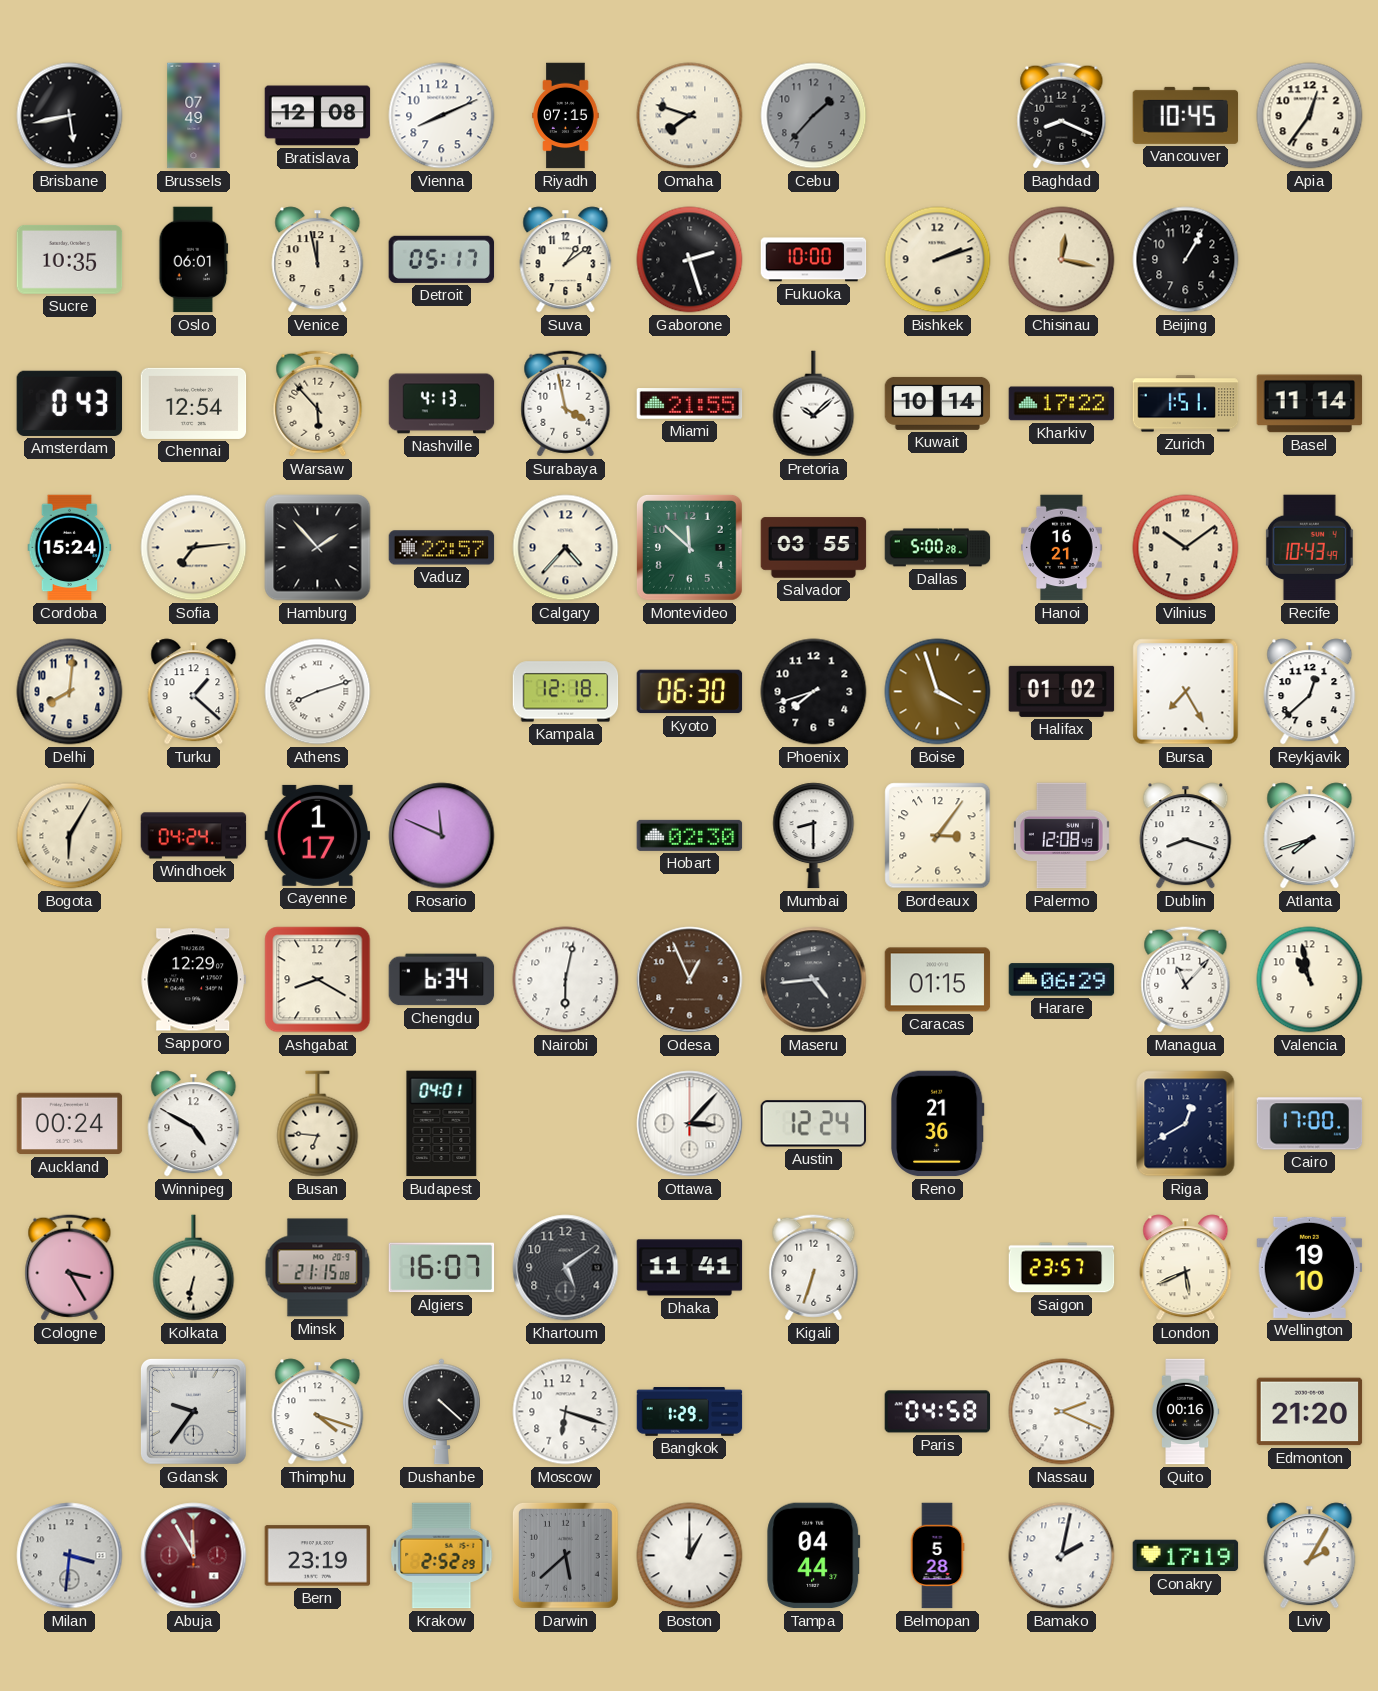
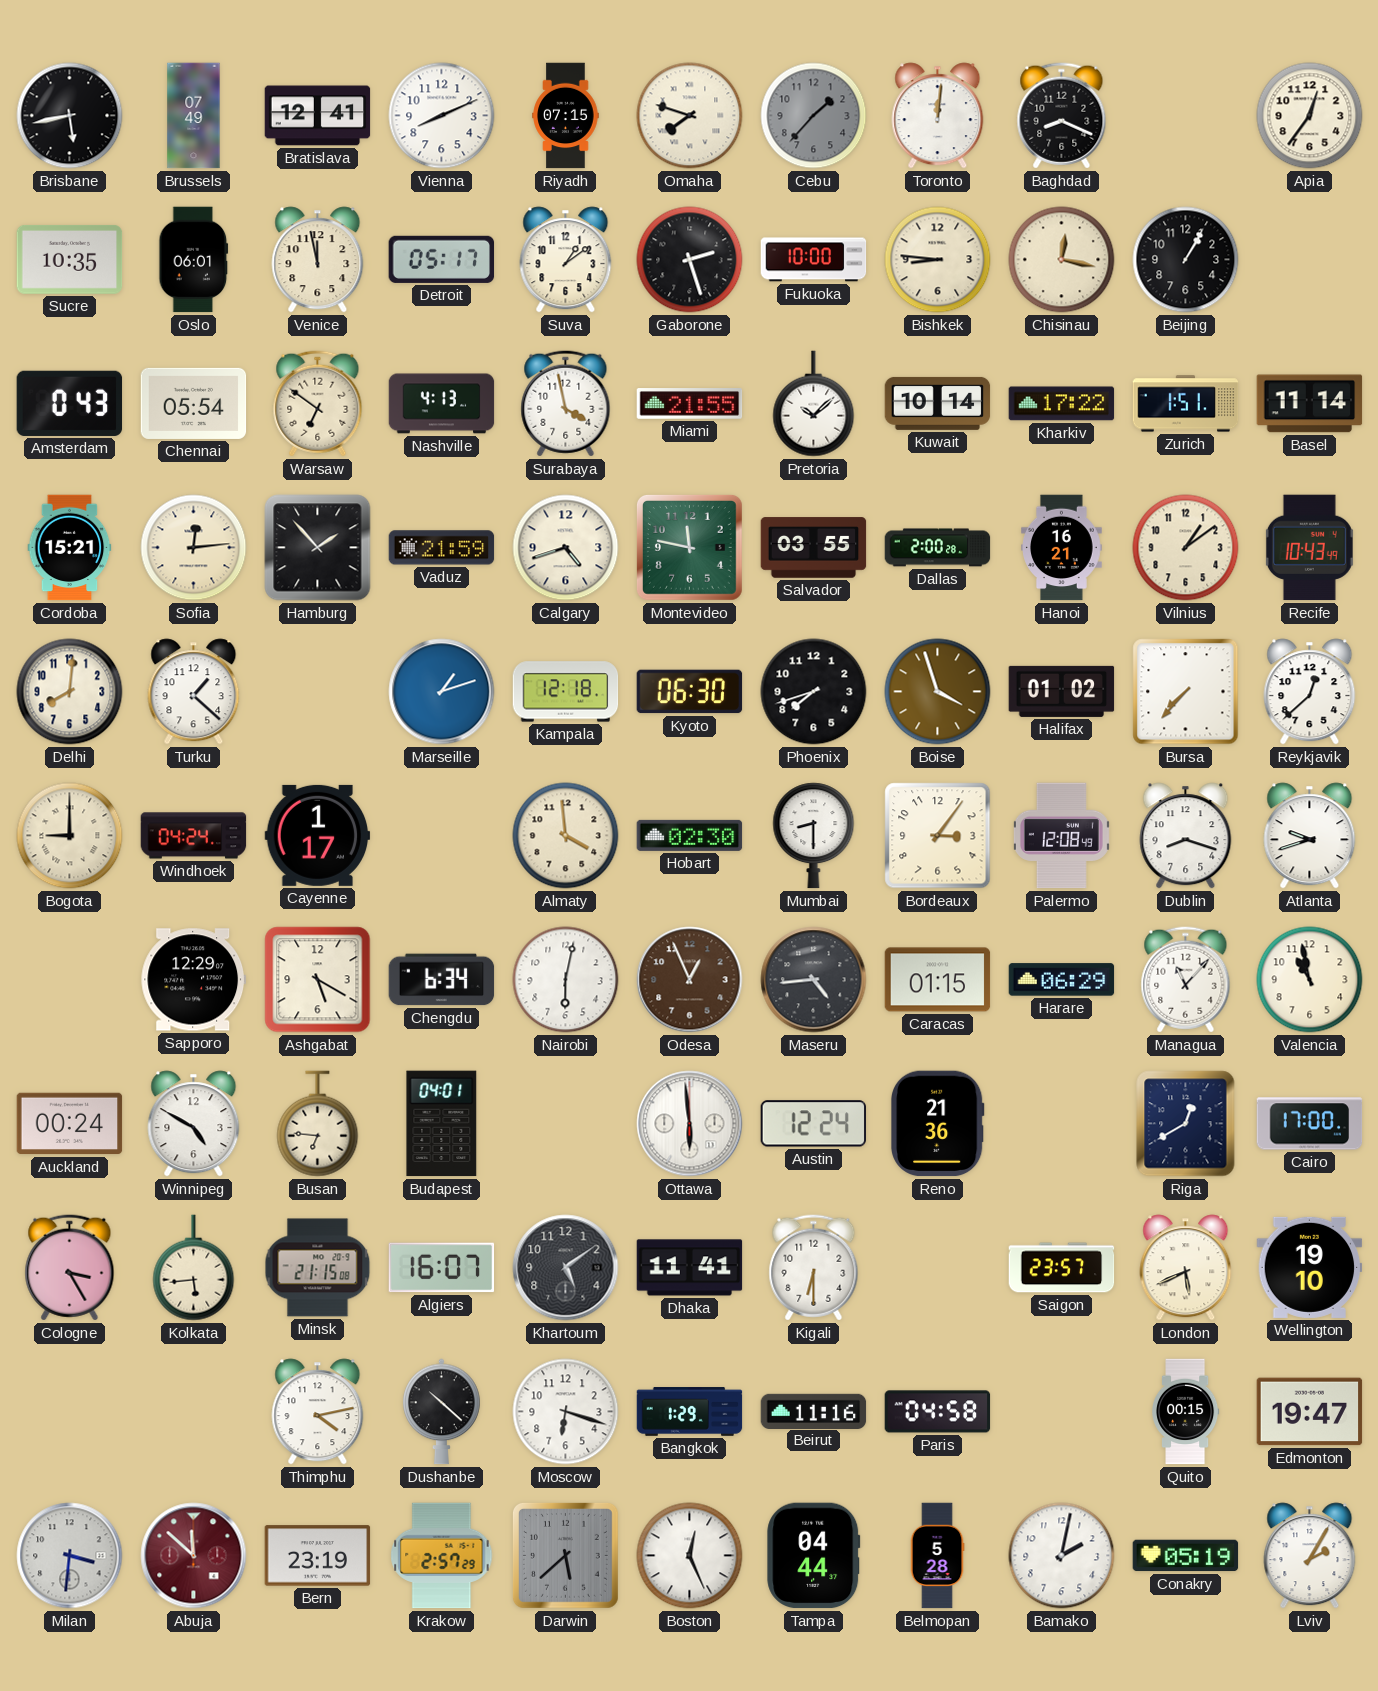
Bratislava: 12:08 -> 12:41 (318, 116)
Toronto: none -> 12:01 (938, 116)
Vancouver: 10:45 -> none (1186, 115)
Bishkek: 2:12 -> 8:46 (938, 260)
Chennai: 12:54 -> 05:54 (194, 403)
Warsaw: 5:53 -> 6:51 (318, 404)
Cordoba: 15:24 -> 15:21 (70, 548)
Sofia: 7:14 -> 12:14 (194, 548)
Vaduz: 22:57 -> 21:59 (442, 548)
Calgary: 4:37 -> 4:42 (566, 548)
Montevideo: 11:52 -> 11:47 (689, 547)
Dallas: 5:00 -> 2:00 (938, 548)
Vilnius: 10:09 -> 1:09 (1186, 548)
Athens: 8:12 -> none (318, 692)
Marseille: none -> 1:12 (442, 692)
Bursa: 7:25 -> 7:37 (1186, 692)
Bogota: 6:05 -> 9:00 (70, 836)
Rosario: 11:49 -> none (442, 836)
Almaty: none -> 3:59 (566, 836)
Atlanta: 7:42 -> 9:42 (1310, 836)
Ashgabat: 8:20 -> 5:20 (318, 980)
Ottawa: 3:07 -> 5:59 (690, 1124)
Kolkata: 6:32 -> 5:44 (194, 1268)
Kigali: 6:33 -> 6:30 (814, 1268)
Gdansk: 9:36 -> none (193, 1411)
Thimphu: 4:18 -> 4:13 (318, 1412)
Dushanbe: 4:22 -> 10:22 (442, 1412)
Beirut: none -> 11:16 (814, 1411)
Nassau: 2:19 -> none (1062, 1412)
Quito: 00:16 -> 00:15 (1186, 1412)
Edmonton: 21:20 -> 19:47 (1310, 1412)
Abuja: 11:55 -> 11:52 (194, 1556)
Krakow: 2:52 -> 2:57 (442, 1556)
Boston: 1:00 -> 12:26 (690, 1556)
Conakry: 17:19 -> 05:19 (1186, 1556)
